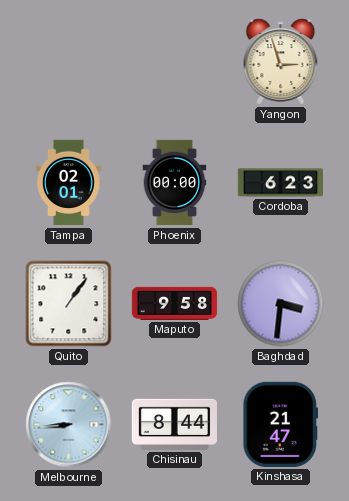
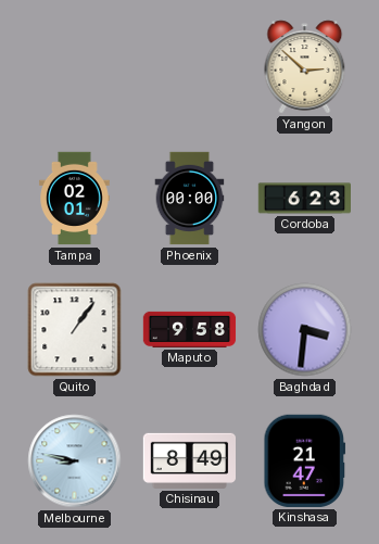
Yangon: 2:57 -> 2:52 (305, 67)
Melbourne: 8:44 -> 8:47 (75, 461)
Chisinau: 8:44 -> 8:49 (189, 460)
